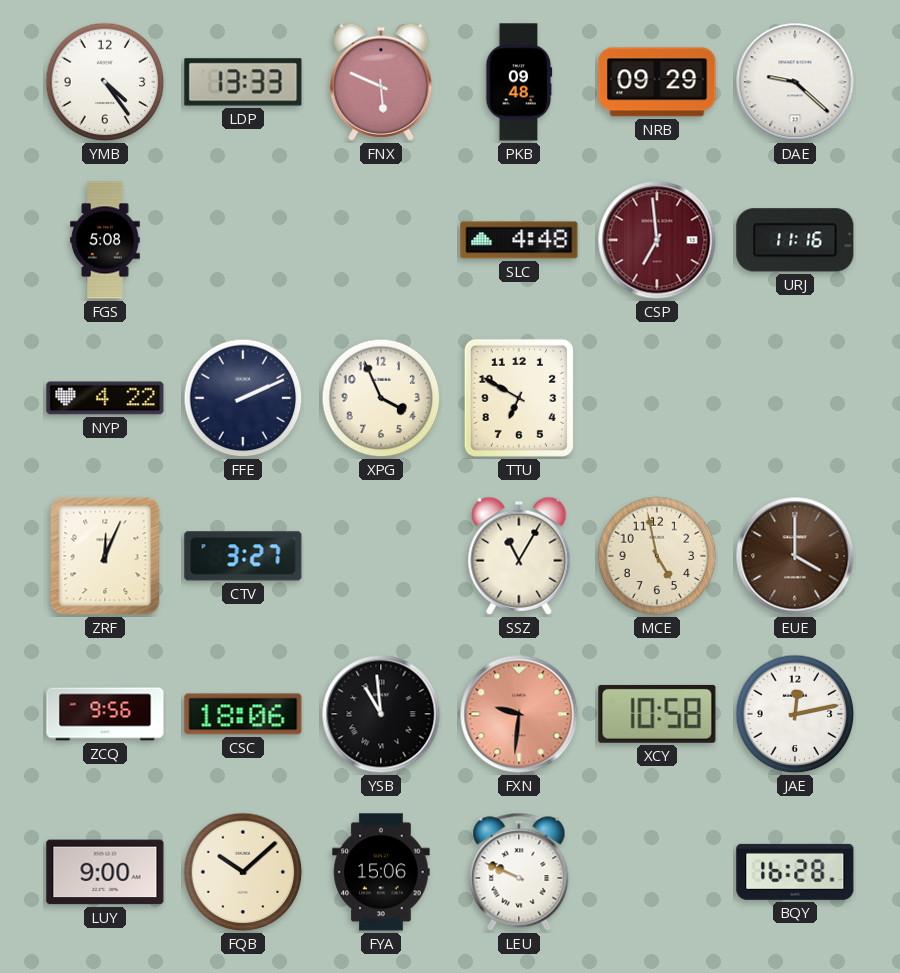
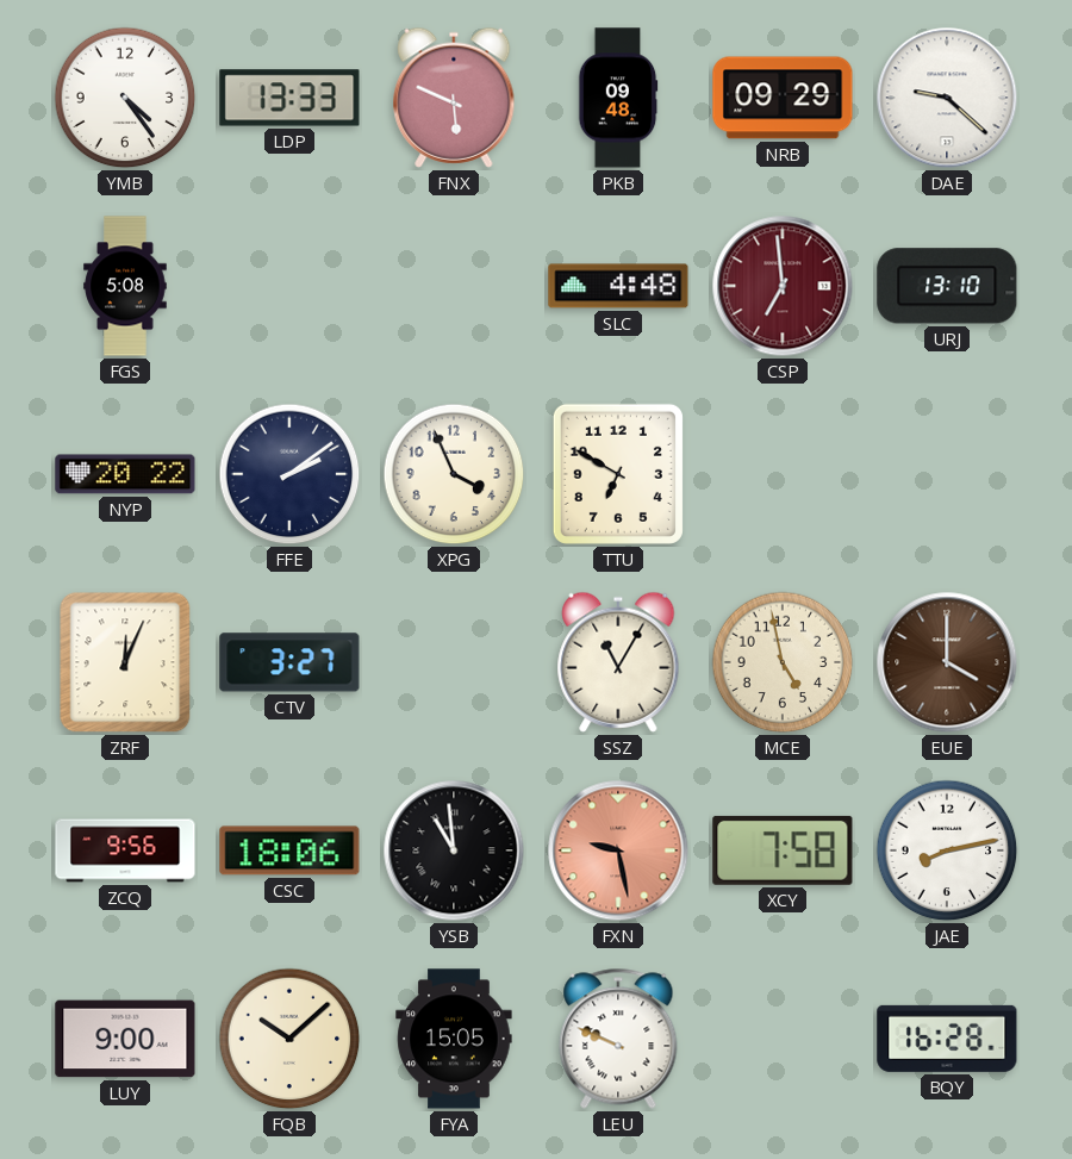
URJ: 11:16 -> 13:10 (947, 286)
NYP: 4:22 -> 20:22 (125, 474)
FFE: 2:11 -> 2:09 (289, 474)
FXN: 9:31 -> 9:28 (618, 850)
XCY: 10:58 -> 7:58 (783, 850)
JAE: 12:13 -> 8:13 (947, 850)
FYA: 15:06 -> 15:05 (454, 1039)
